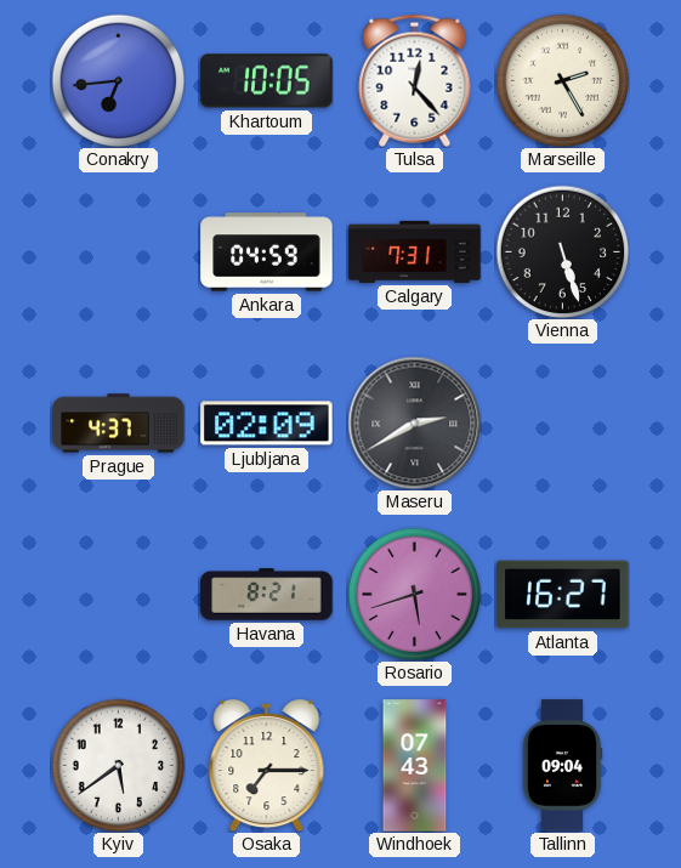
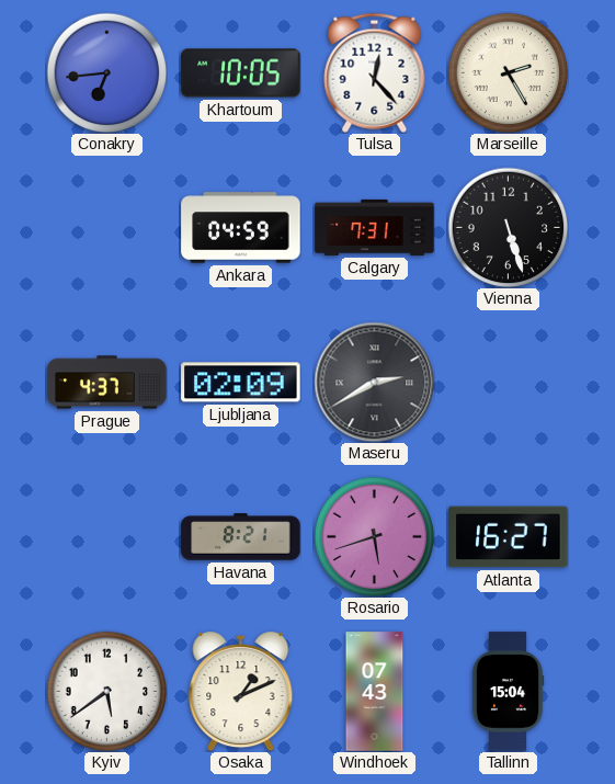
Osaka: 7:15 -> 1:11 (241, 692)
Tallinn: 09:04 -> 15:04 (508, 692)
